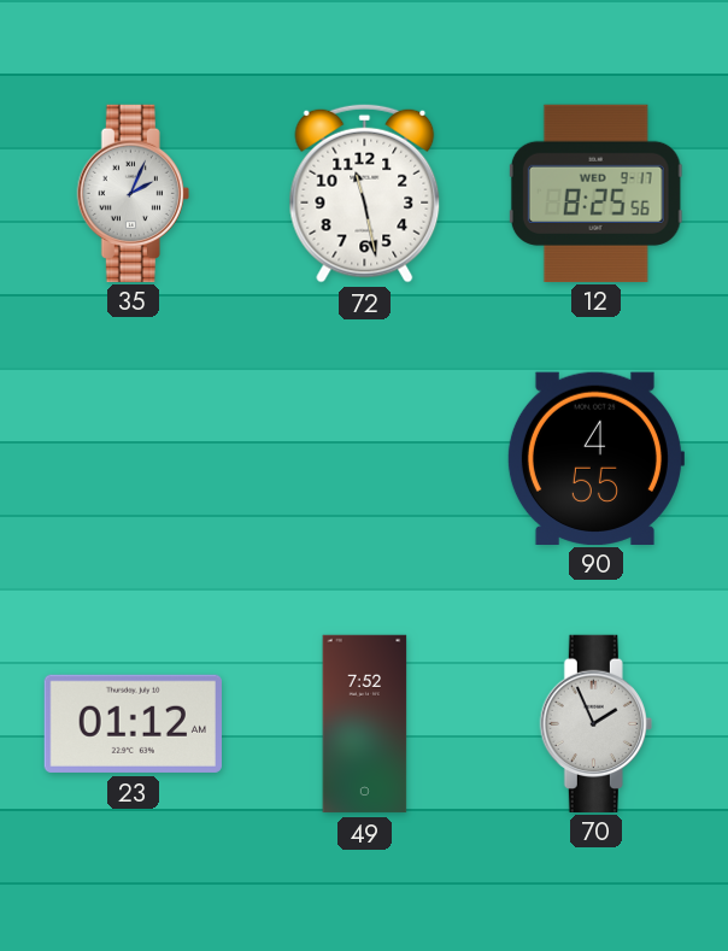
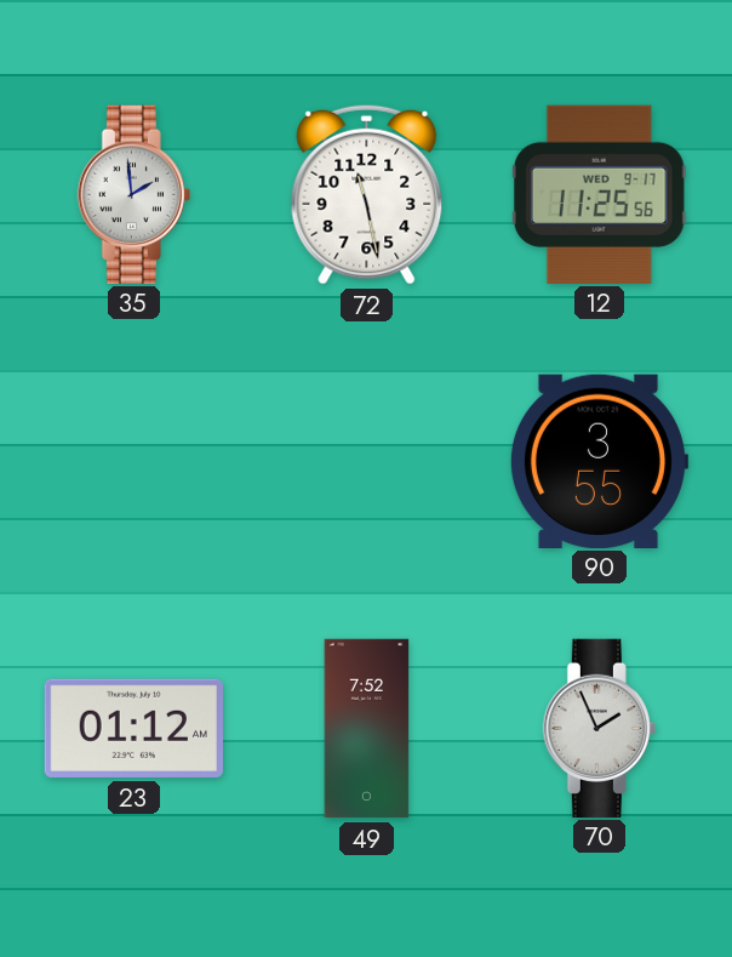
35: 2:04 -> 1:59 (133, 194)
12: 8:25 -> 11:25 (599, 194)
90: 4:55 -> 3:55 (599, 461)
